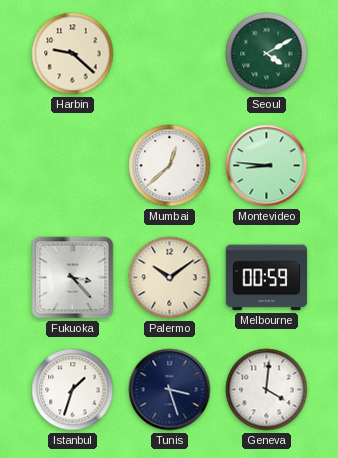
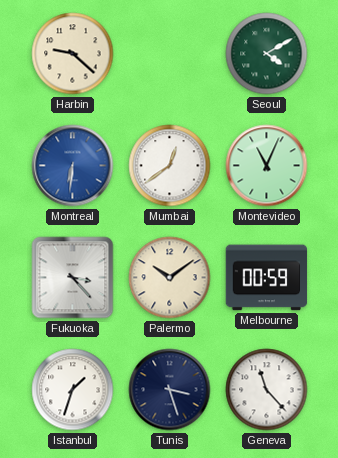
Montreal: none -> 6:31 (73, 166)
Mumbai: 12:38 -> 12:39 (170, 166)
Montevideo: 8:46 -> 11:04 (267, 166)
Geneva: 4:01 -> 11:23 (267, 390)
